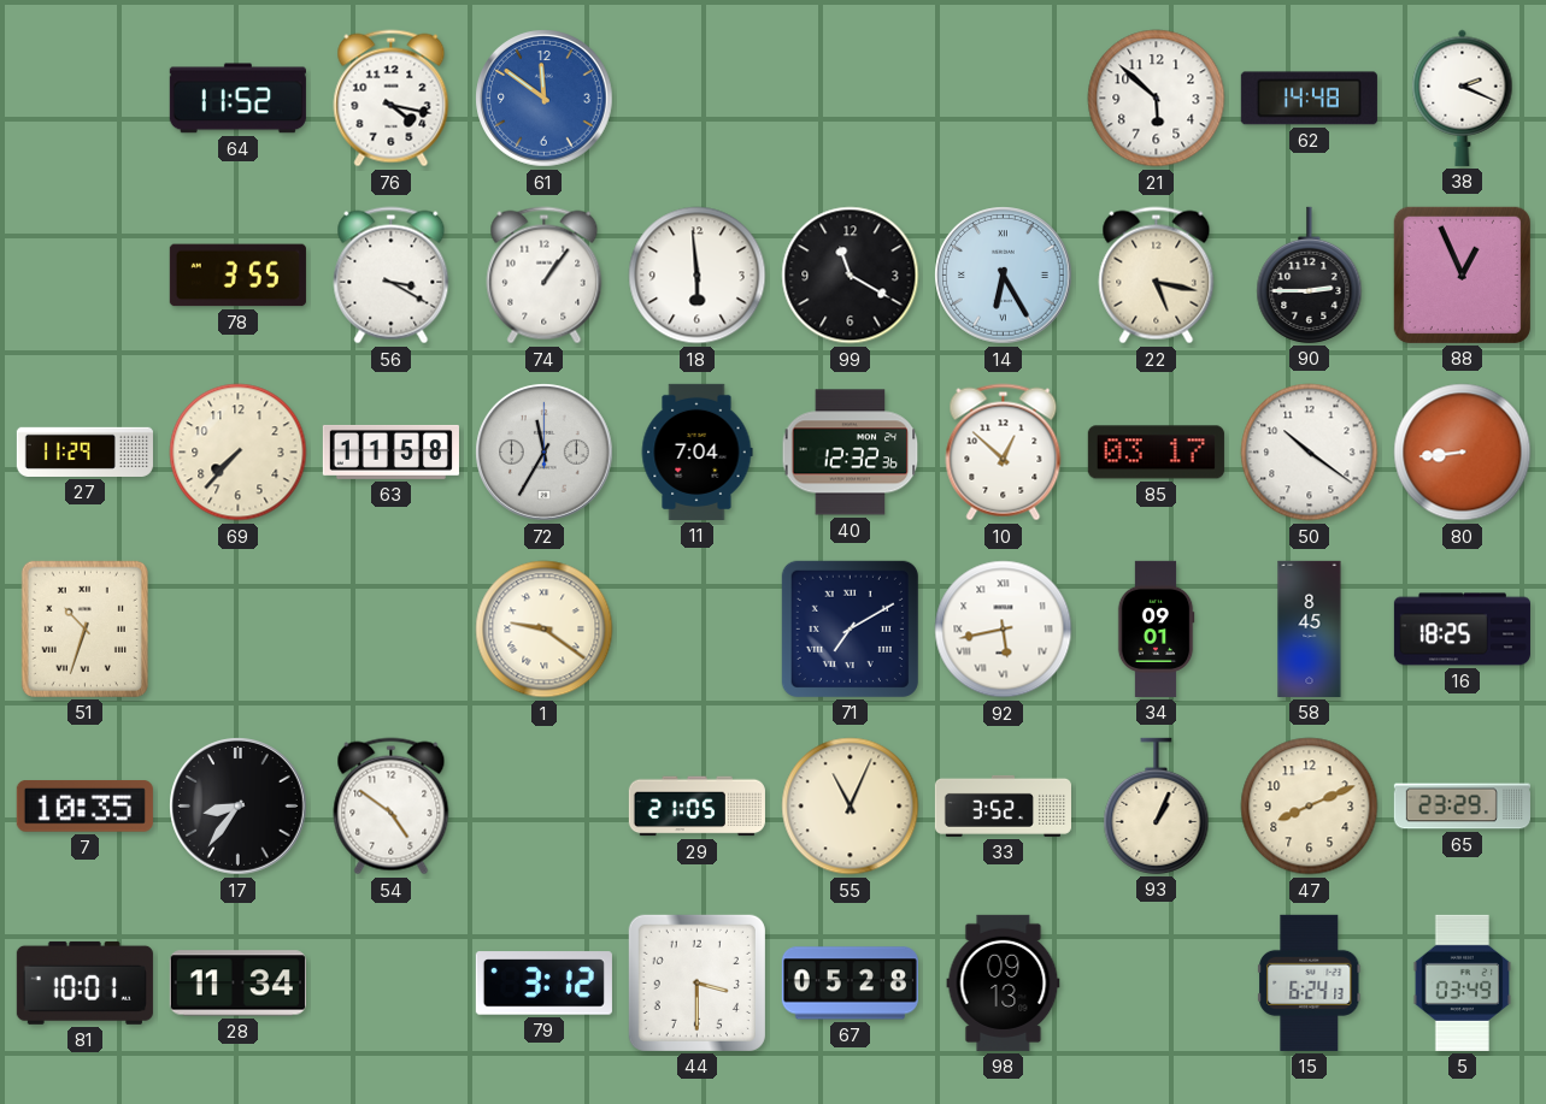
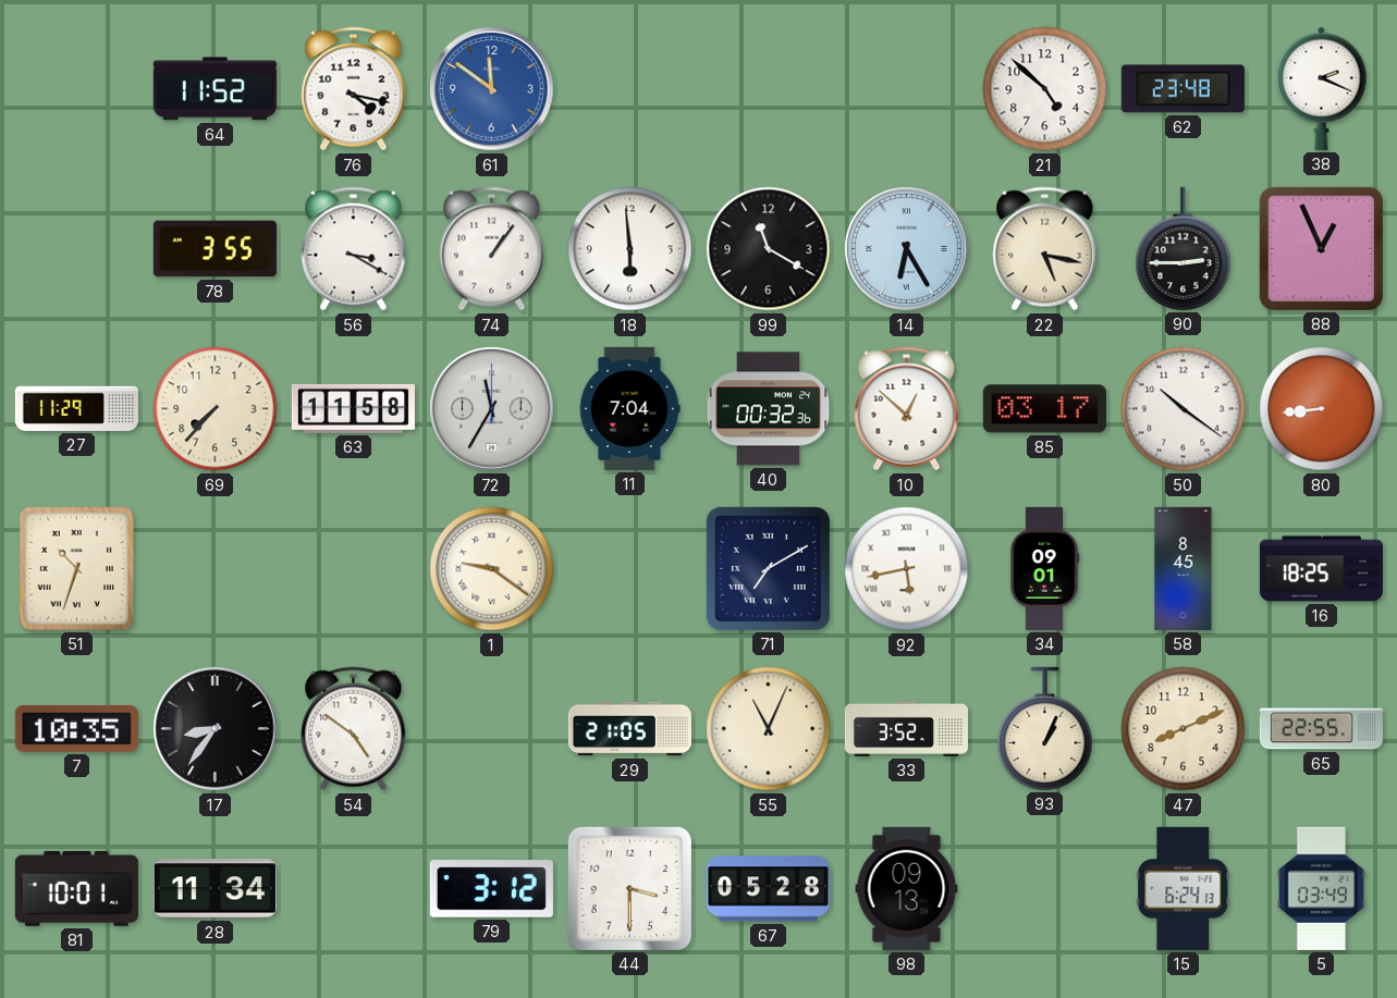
21: 5:52 -> 4:52 (1045, 89)
62: 14:48 -> 23:48 (1182, 89)
40: 12:32 -> 00:32 (769, 409)
65: 23:29 -> 22:55 (1321, 729)
